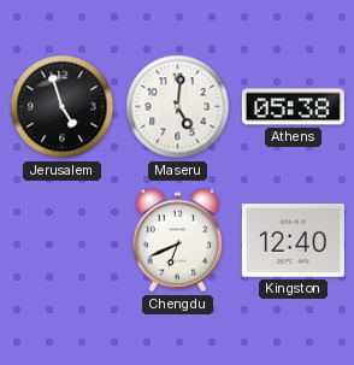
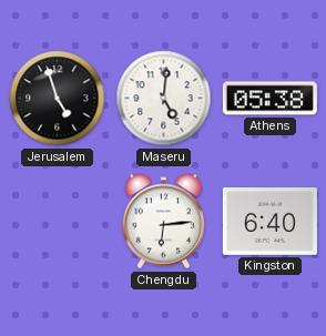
Chengdu: 6:41 -> 6:14 (164, 222)
Kingston: 12:40 -> 6:40 (269, 222)
